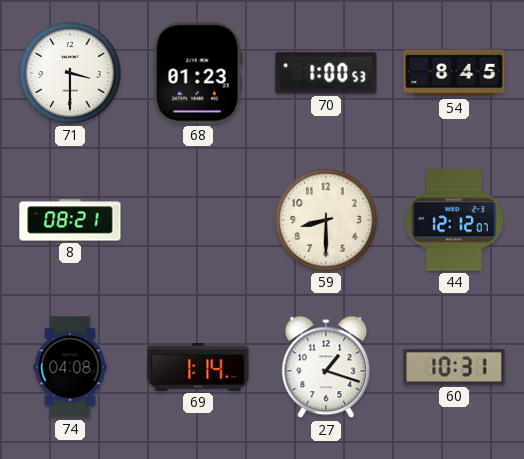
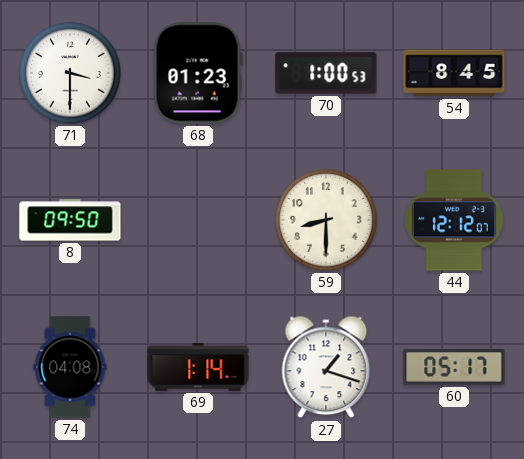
8: 08:21 -> 09:50 (70, 220)
60: 10:31 -> 05:17 (454, 367)
